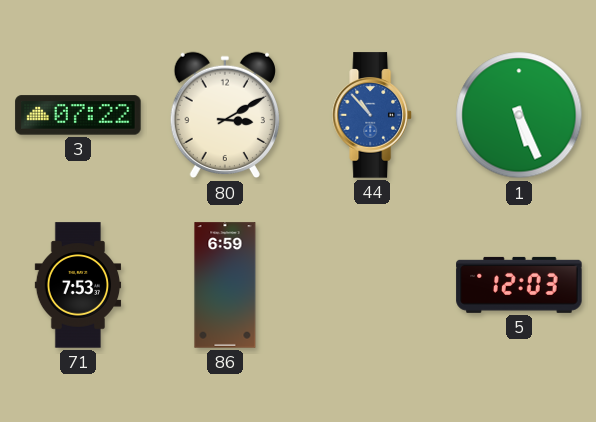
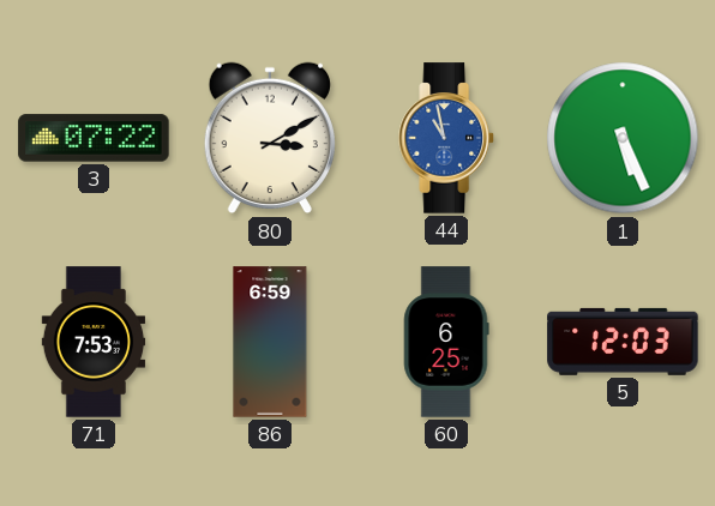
44: 10:53 -> 10:58 (446, 138)
60: none -> 6:25 (446, 342)
